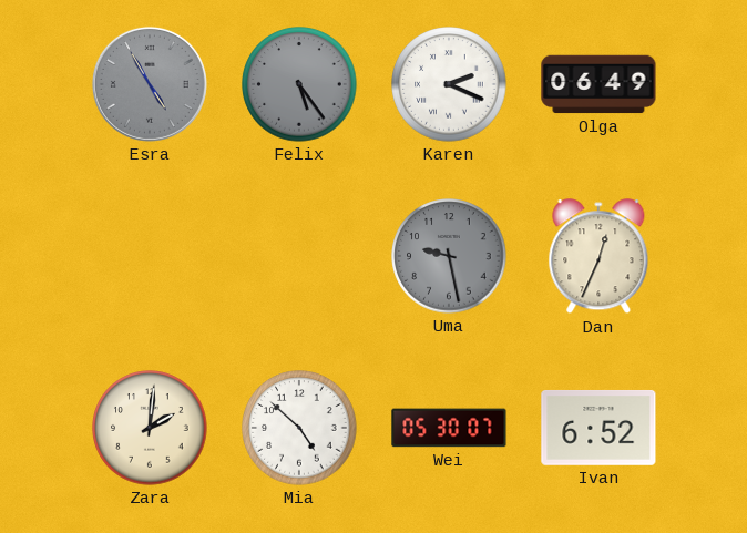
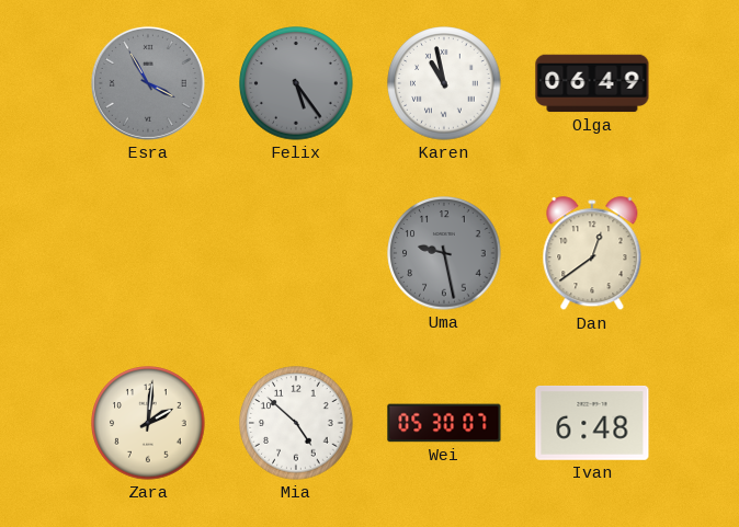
Esra: 4:55 -> 3:55 (148, 83)
Karen: 2:19 -> 10:58 (444, 83)
Dan: 12:34 -> 12:39 (592, 254)
Ivan: 6:52 -> 6:48 (592, 423)
